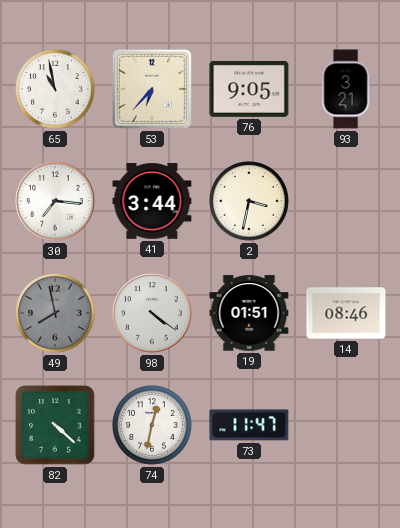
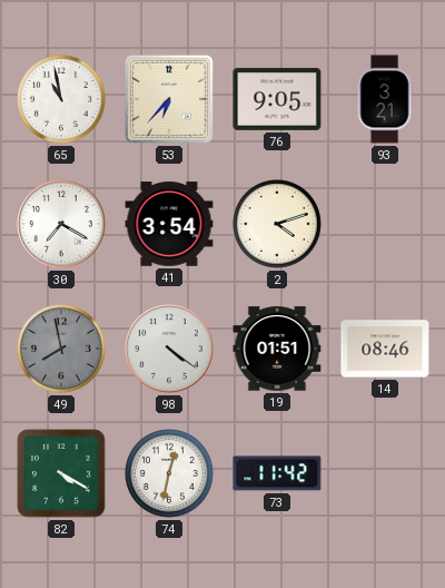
30: 7:16 -> 7:20 (61, 224)
41: 3:44 -> 3:54 (169, 224)
2: 3:32 -> 4:12 (278, 225)
82: 4:22 -> 4:20 (61, 473)
73: 11:47 -> 11:42 (277, 473)
